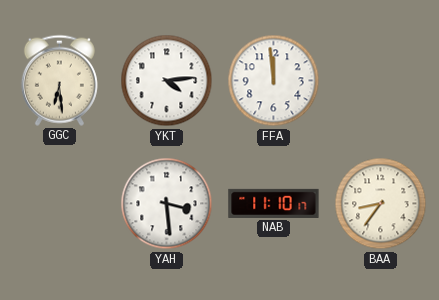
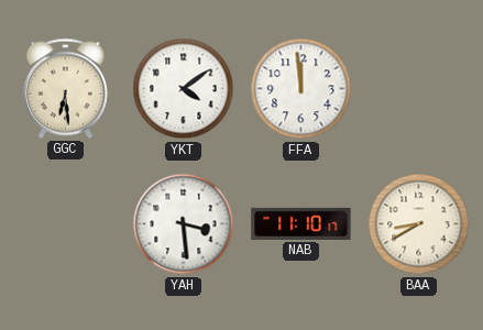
YKT: 4:14 -> 4:09 (184, 89)
BAA: 8:36 -> 8:40 (419, 224)
